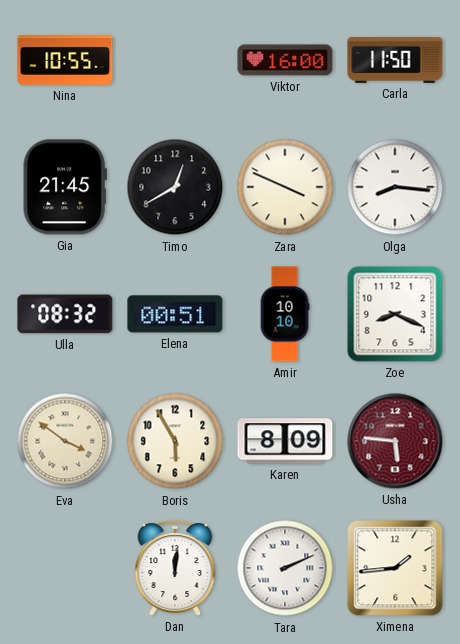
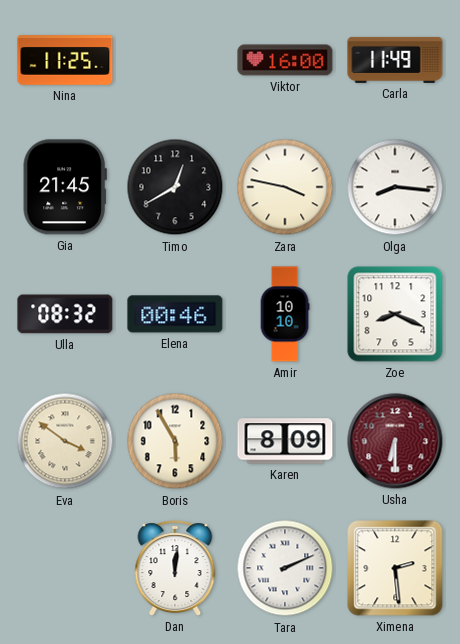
Nina: 10:55 -> 11:25 (65, 60)
Carla: 11:50 -> 11:49 (395, 60)
Zara: 3:49 -> 3:47 (285, 187)
Elena: 00:51 -> 00:46 (175, 314)
Usha: 5:46 -> 6:30 (395, 441)
Ximena: 1:44 -> 2:29 (395, 568)
